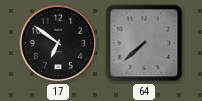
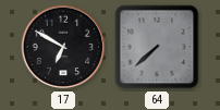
17: 6:51 -> 6:50 (63, 47)
